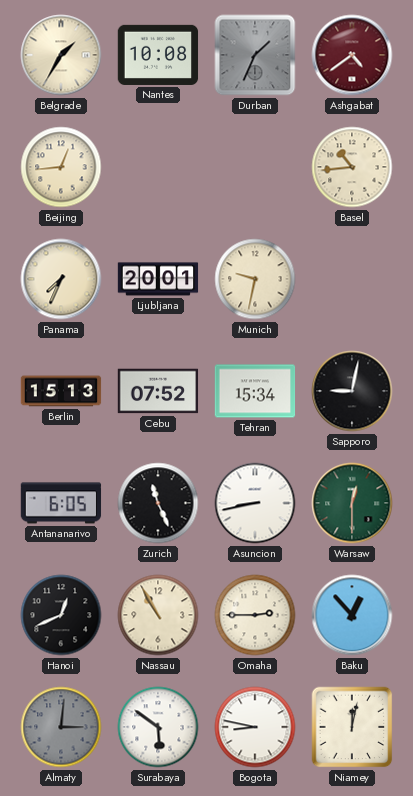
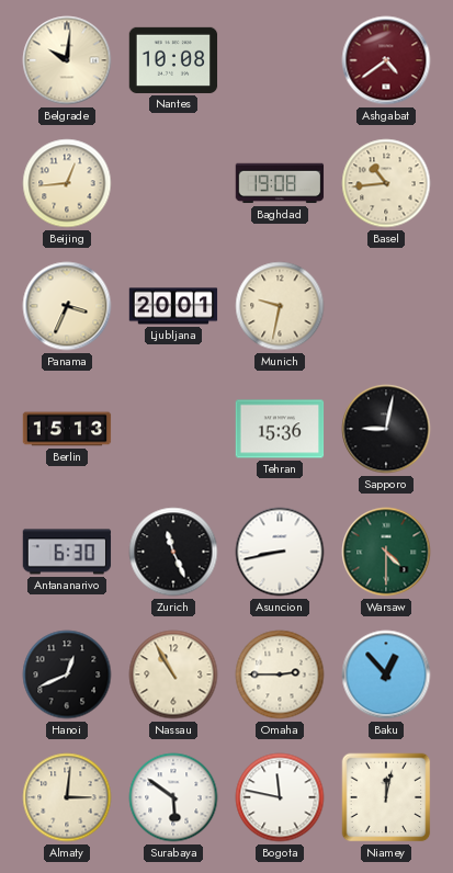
Belgrade: 1:35 -> 10:01 (67, 60)
Durban: 1:34 -> none (255, 55)
Baghdad: none -> 19:08 (280, 183)
Panama: 7:34 -> 3:34 (67, 306)
Cebu: 07:52 -> none (158, 391)
Tehran: 15:34 -> 15:36 (280, 429)
Antananarivo: 6:05 -> 6:30 (67, 552)
Warsaw: 12:30 -> 4:30 (386, 552)
Almaty dial: grey -> cream (67, 797)
Bogota: 8:47 -> 11:47 (280, 797)
